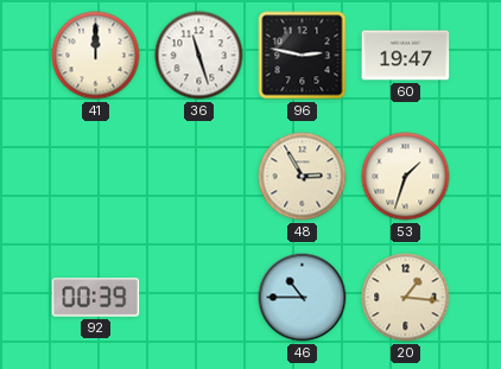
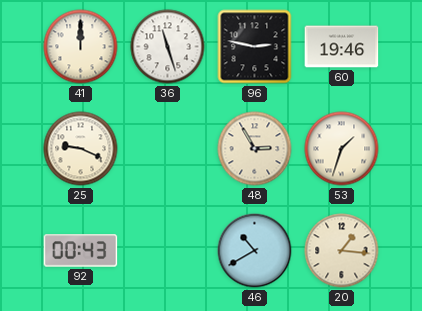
60: 19:47 -> 19:46 (342, 47)
25: none -> 9:19 (81, 149)
92: 00:39 -> 00:43 (81, 251)
46: 10:45 -> 10:40 (255, 251)
